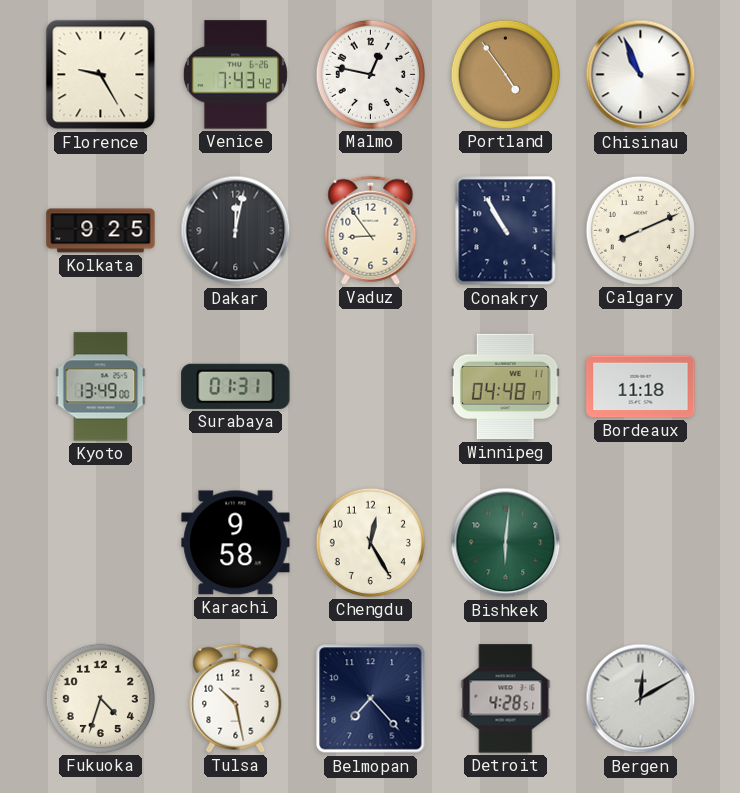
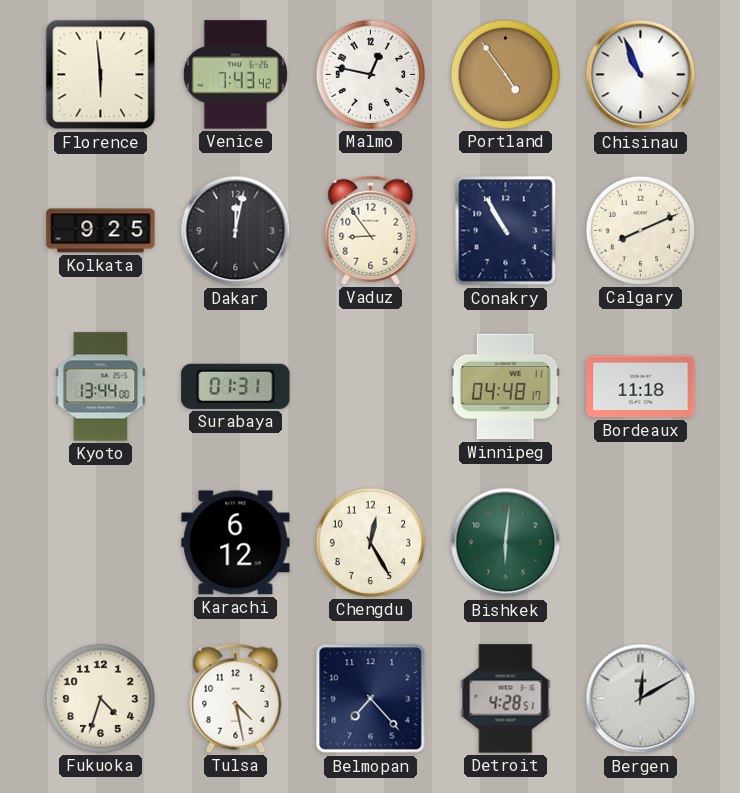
Florence: 9:25 -> 5:59 (101, 75)
Kyoto: 13:49 -> 13:44 (101, 387)
Karachi: 9:58 -> 6:12 (236, 543)
Tulsa: 10:28 -> 4:28 (236, 698)
